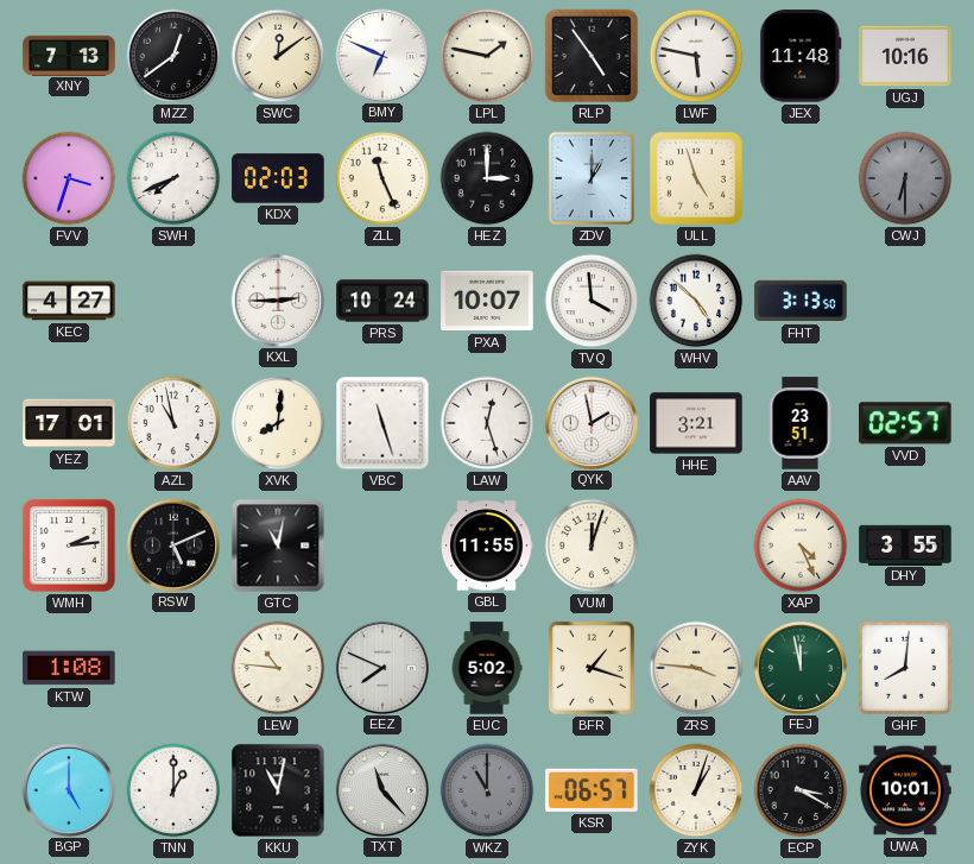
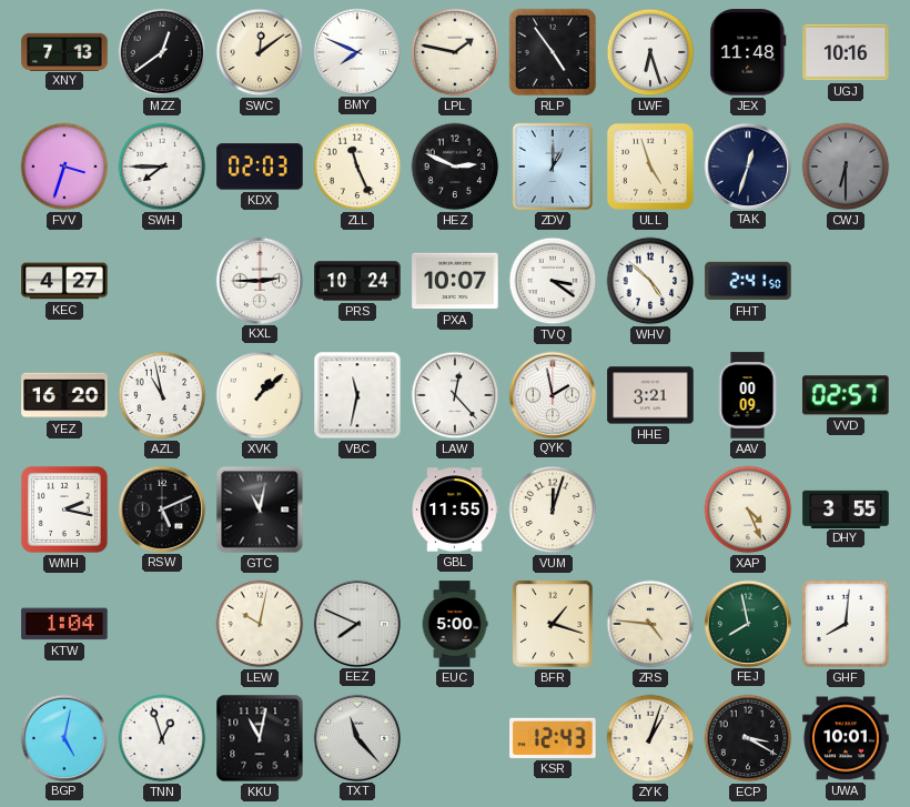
BMY: 6:49 -> 7:49 (356, 51)
LWF: 5:47 -> 6:27 (650, 52)
SWH: 7:41 -> 7:45 (162, 167)
HEZ: 3:00 -> 2:49 (455, 167)
TAK: none -> 12:33 (747, 165)
TVQ: 3:59 -> 3:21 (553, 281)
FHT: 3:13 -> 2:41 (748, 281)
YEZ: 17:01 -> 16:20 (64, 395)
XVK: 8:01 -> 1:08 (260, 395)
VBC: 11:27 -> 11:32 (357, 395)
LAW: 12:27 -> 12:23 (455, 395)
AAV: 23:51 -> 00:09 (748, 395)
WMH: 2:14 -> 2:17 (64, 510)
KTW: 1:08 -> 1:04 (64, 624)
LEW: 10:46 -> 10:02 (260, 624)
EUC: 5:02 -> 5:00 (455, 624)
ZRS: 3:46 -> 4:46 (650, 624)
FEJ: 11:58 -> 7:58 (747, 623)
BGP: 5:00 -> 5:02 (63, 737)
TNN: 1:00 -> 12:57 (162, 738)
WKZ: 11:00 -> none (487, 790)
KSR: 06:57 -> 12:43 (553, 738)
